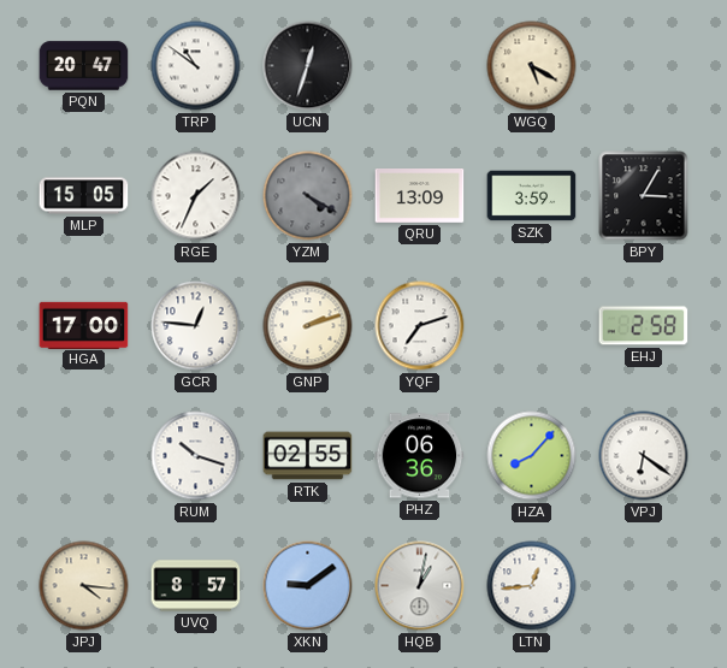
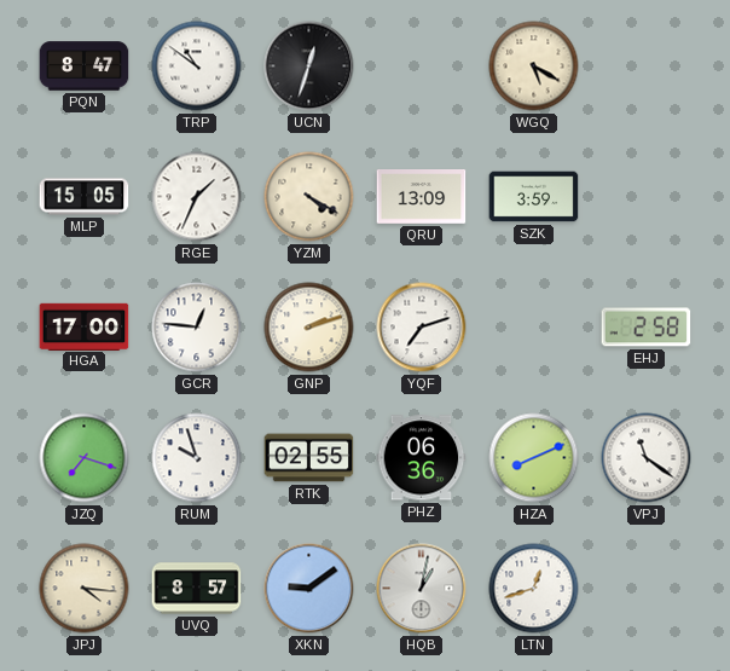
PQN: 20:47 -> 8:47 (85, 66)
YZM dial: grey -> cream (309, 197)
BPY: 3:05 -> none (644, 196)
JZQ: none -> 7:18 (85, 458)
RUM: 10:18 -> 9:57 (197, 458)
HZA: 8:07 -> 8:11 (534, 458)
VPJ: 6:21 -> 11:21 (647, 458)
LTN: 12:44 -> 12:42 (534, 589)
